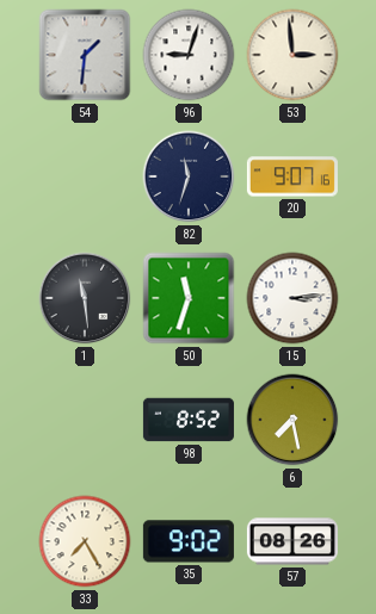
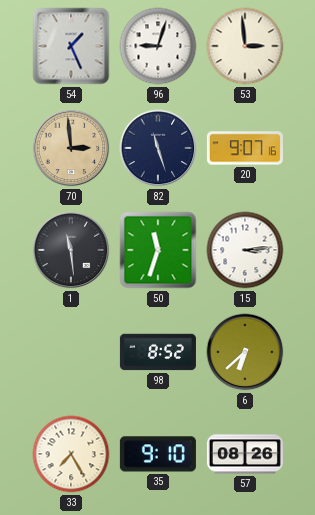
54: 1:31 -> 1:26 (71, 46)
70: none -> 2:59 (71, 148)
82: 11:33 -> 11:27 (158, 148)
6: 7:28 -> 6:38 (245, 352)
35: 9:02 -> 9:10 (158, 454)
